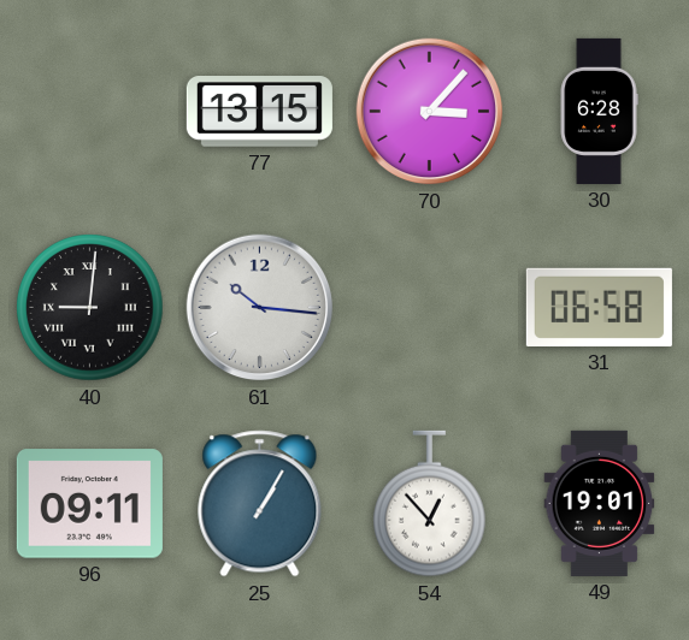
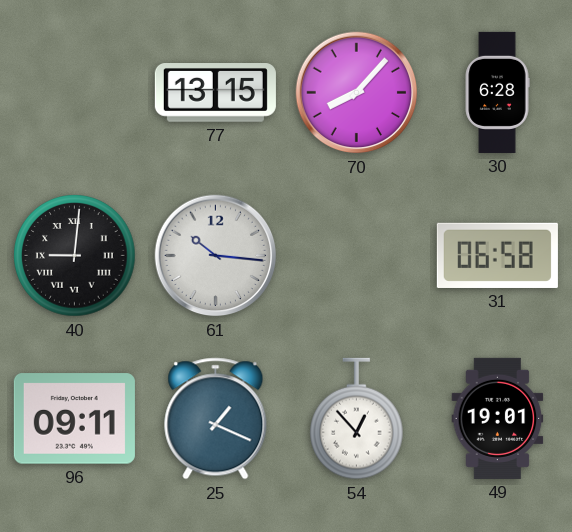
70: 3:07 -> 8:07 (357, 93)
25: 1:05 -> 1:19 (216, 419)
